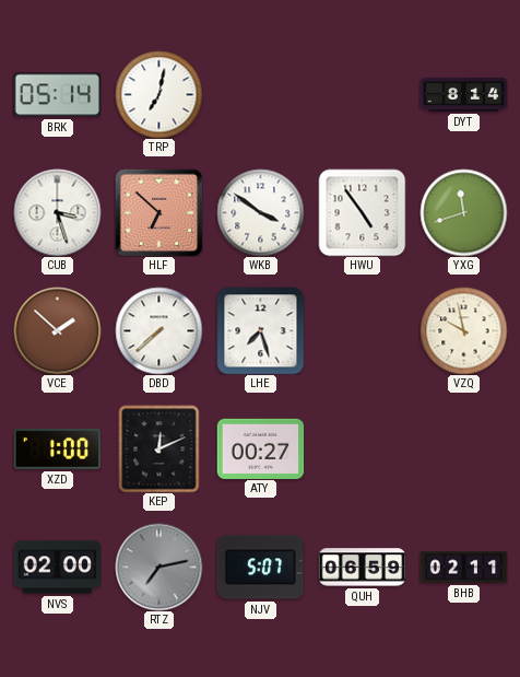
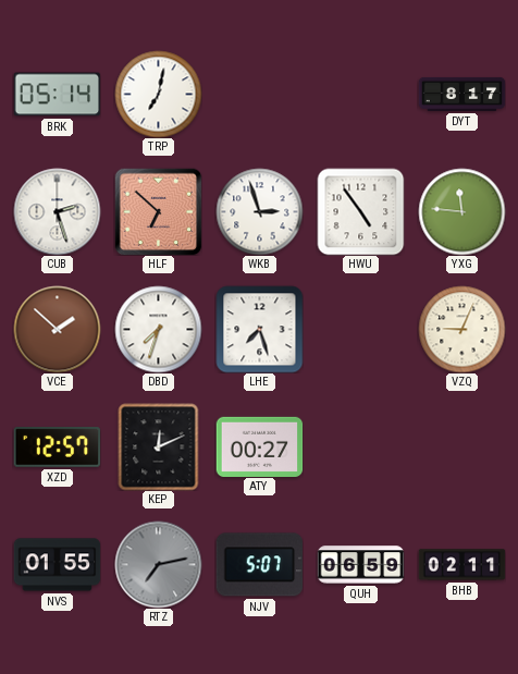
DYT: 8:14 -> 8:17 (461, 94)
CUB: 3:27 -> 2:27 (57, 211)
WKB: 3:51 -> 2:57 (259, 211)
YXG: 11:42 -> 11:46 (461, 211)
DBD: 7:38 -> 7:33 (158, 329)
VZQ: 9:58 -> 9:04 (461, 329)
XZD: 1:00 -> 12:57 (57, 448)
NVS: 02:00 -> 01:55 (57, 565)
